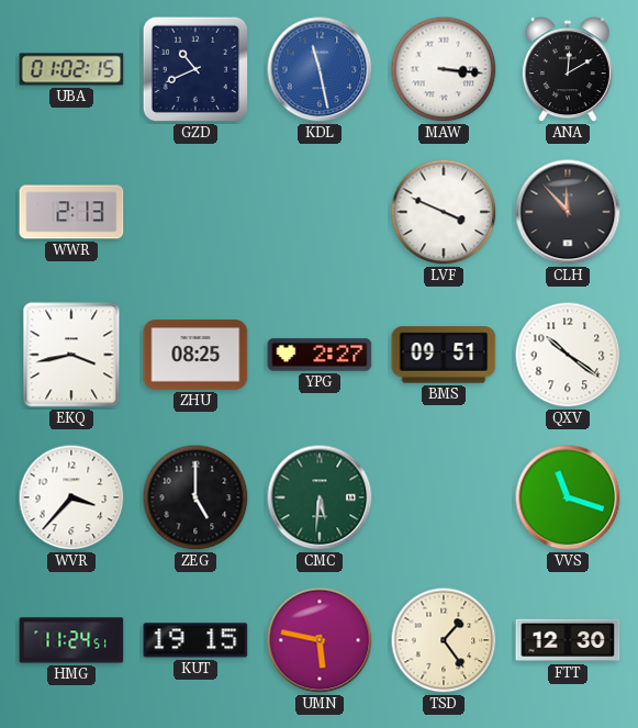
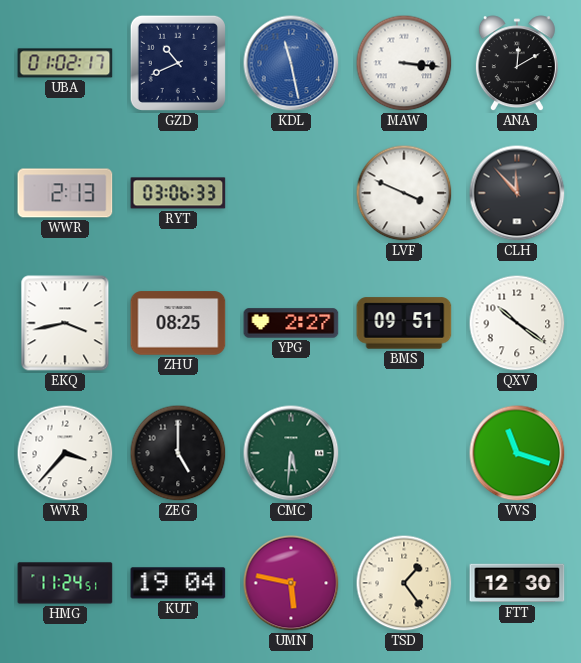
UBA: 01:02:15 -> 01:02:17 (65, 63)
RYT: none -> 03:06 (178, 193)
KUT: 19:15 -> 19:04 (178, 583)
